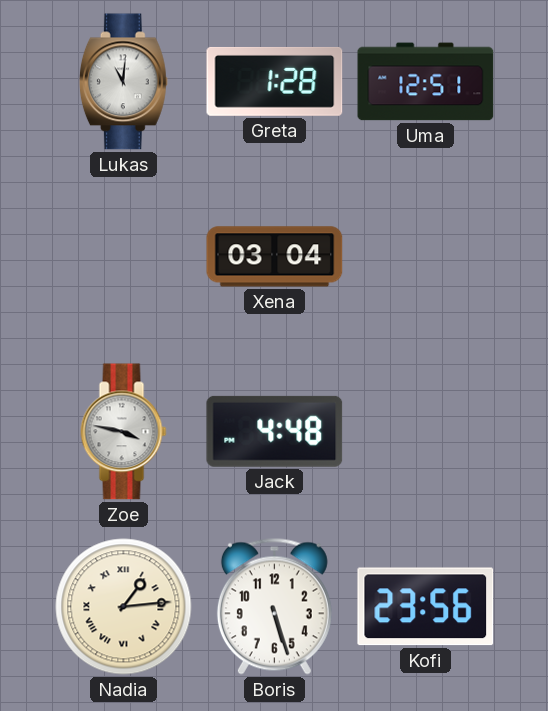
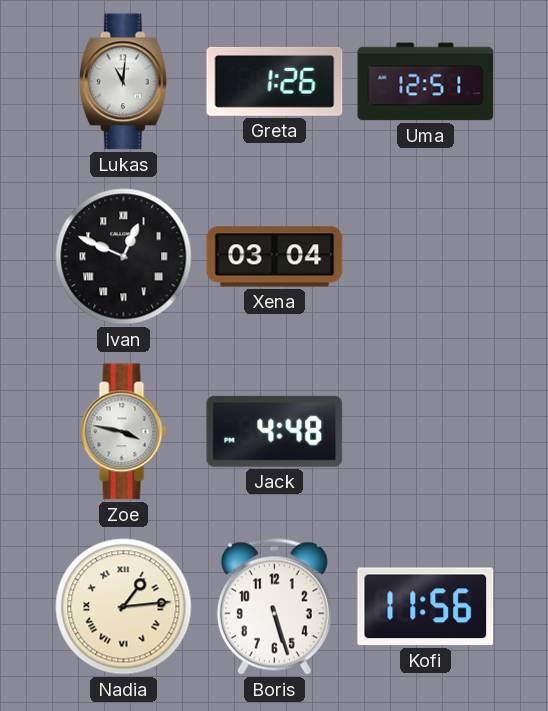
Greta: 1:28 -> 1:26 (275, 81)
Ivan: none -> 12:49 (124, 257)
Kofi: 23:56 -> 11:56 (426, 607)
